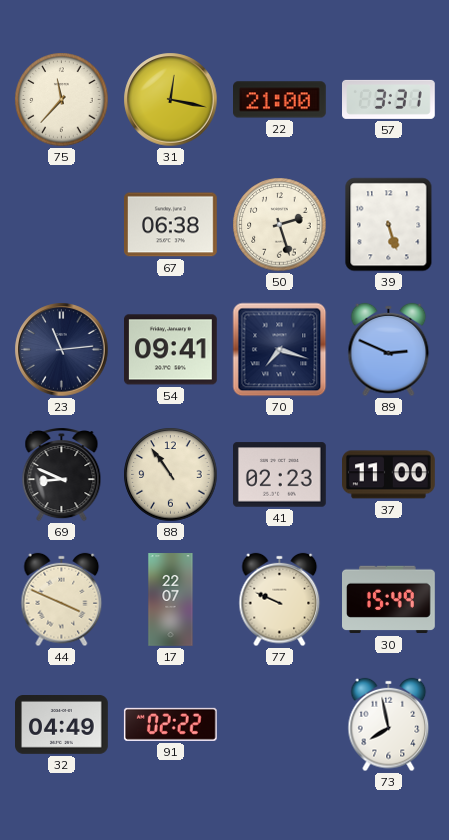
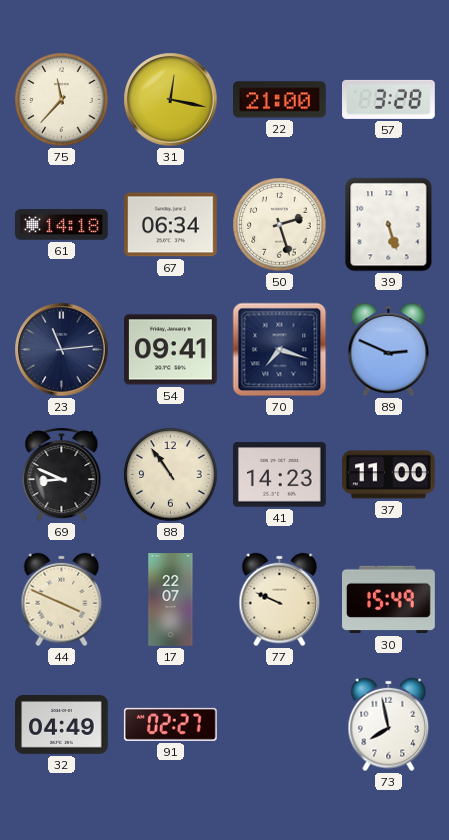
57: 3:31 -> 3:28 (389, 99)
61: none -> 14:18 (62, 225)
67: 06:38 -> 06:34 (171, 225)
41: 02:23 -> 14:23 (280, 475)
91: 02:22 -> 02:27 (170, 724)
